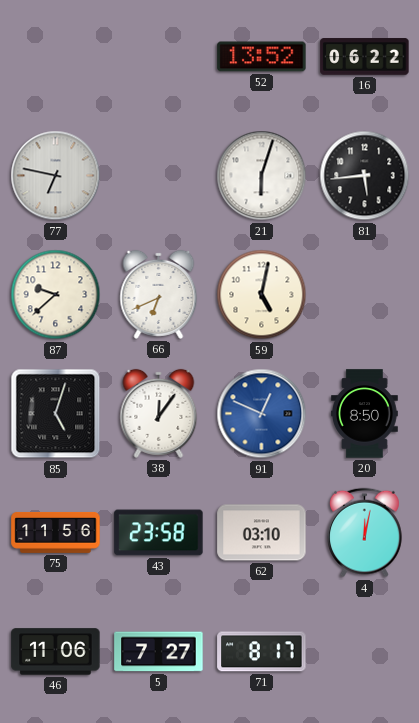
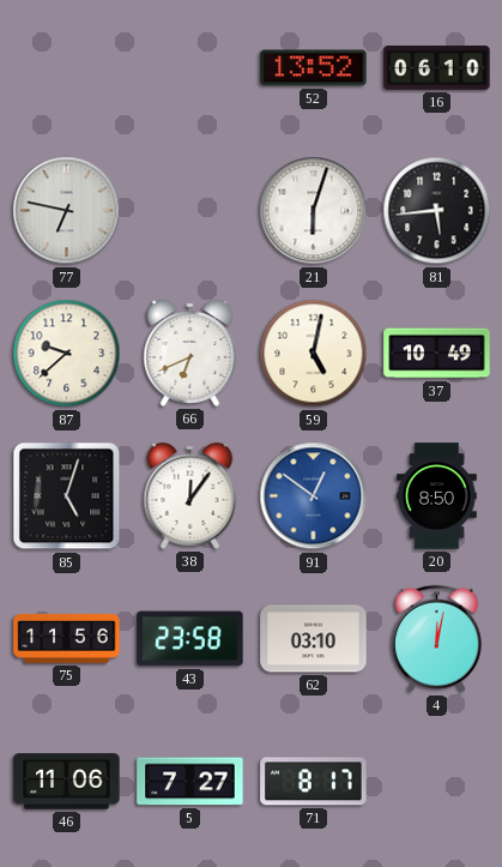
16: 06:22 -> 06:10 (437, 68)
37: none -> 10:49 (437, 354)
91: 12:49 -> 12:51 (314, 496)
